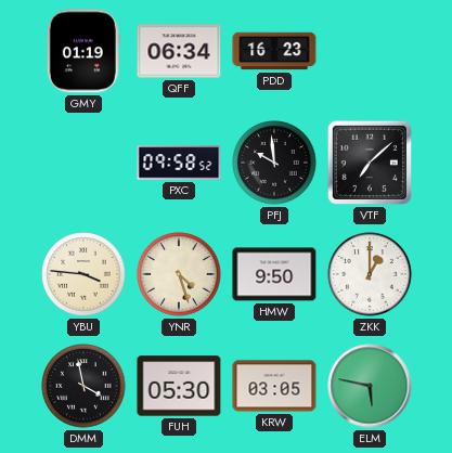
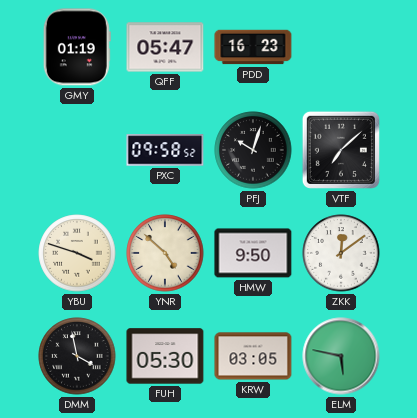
QFF: 06:34 -> 05:47 (165, 47)
PFJ: 9:59 -> 10:03 (253, 150)
YBU: 3:46 -> 3:48 (77, 253)
YNR: 4:27 -> 4:52 (165, 253)
ZKK: 1:00 -> 12:09 (341, 253)
